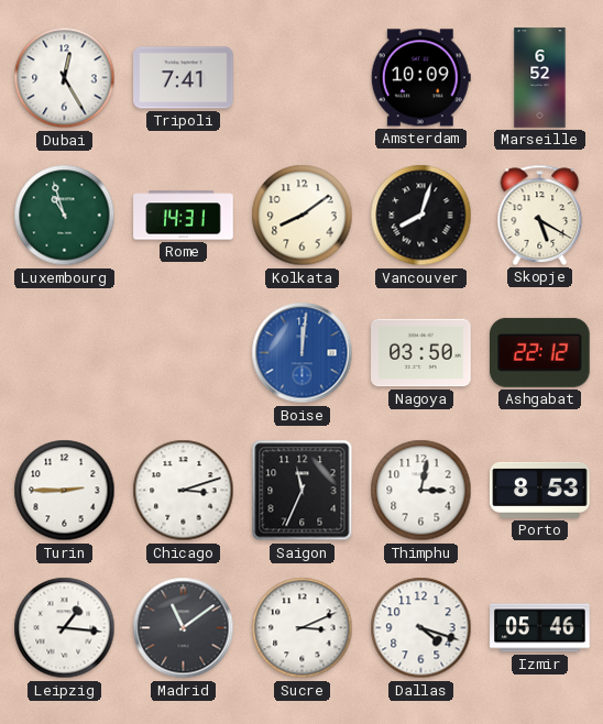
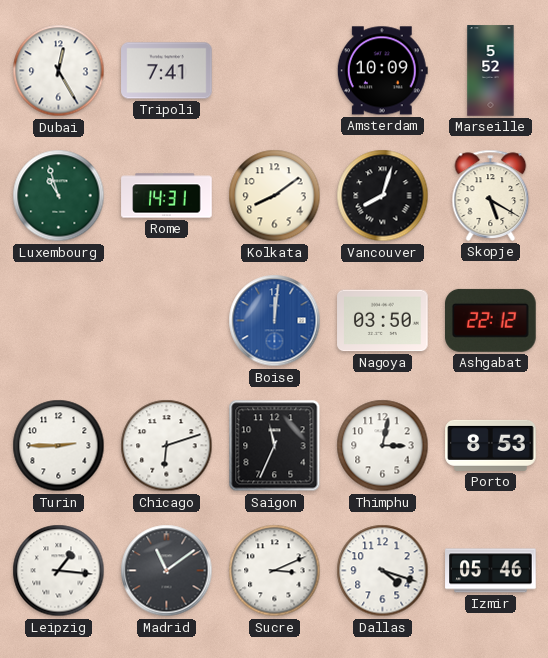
Marseille: 6:52 -> 5:52 (491, 71)
Chicago: 3:12 -> 6:12 (167, 446)
